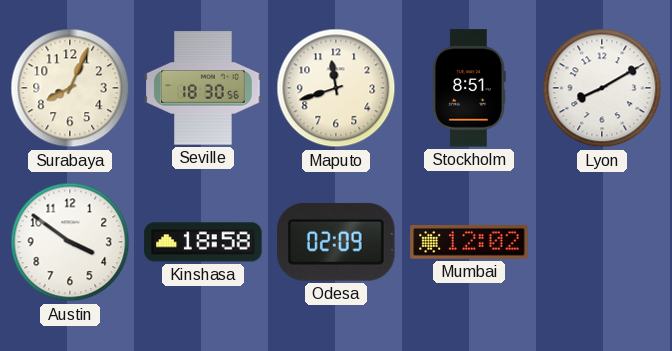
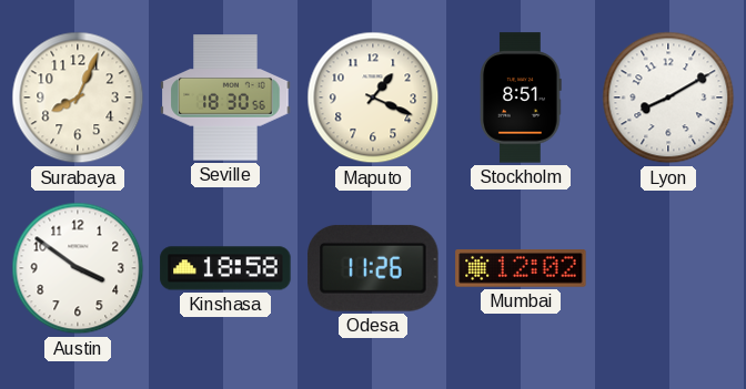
Maputo: 11:42 -> 1:19 (373, 98)
Odesa: 02:09 -> 11:26 (373, 268)
